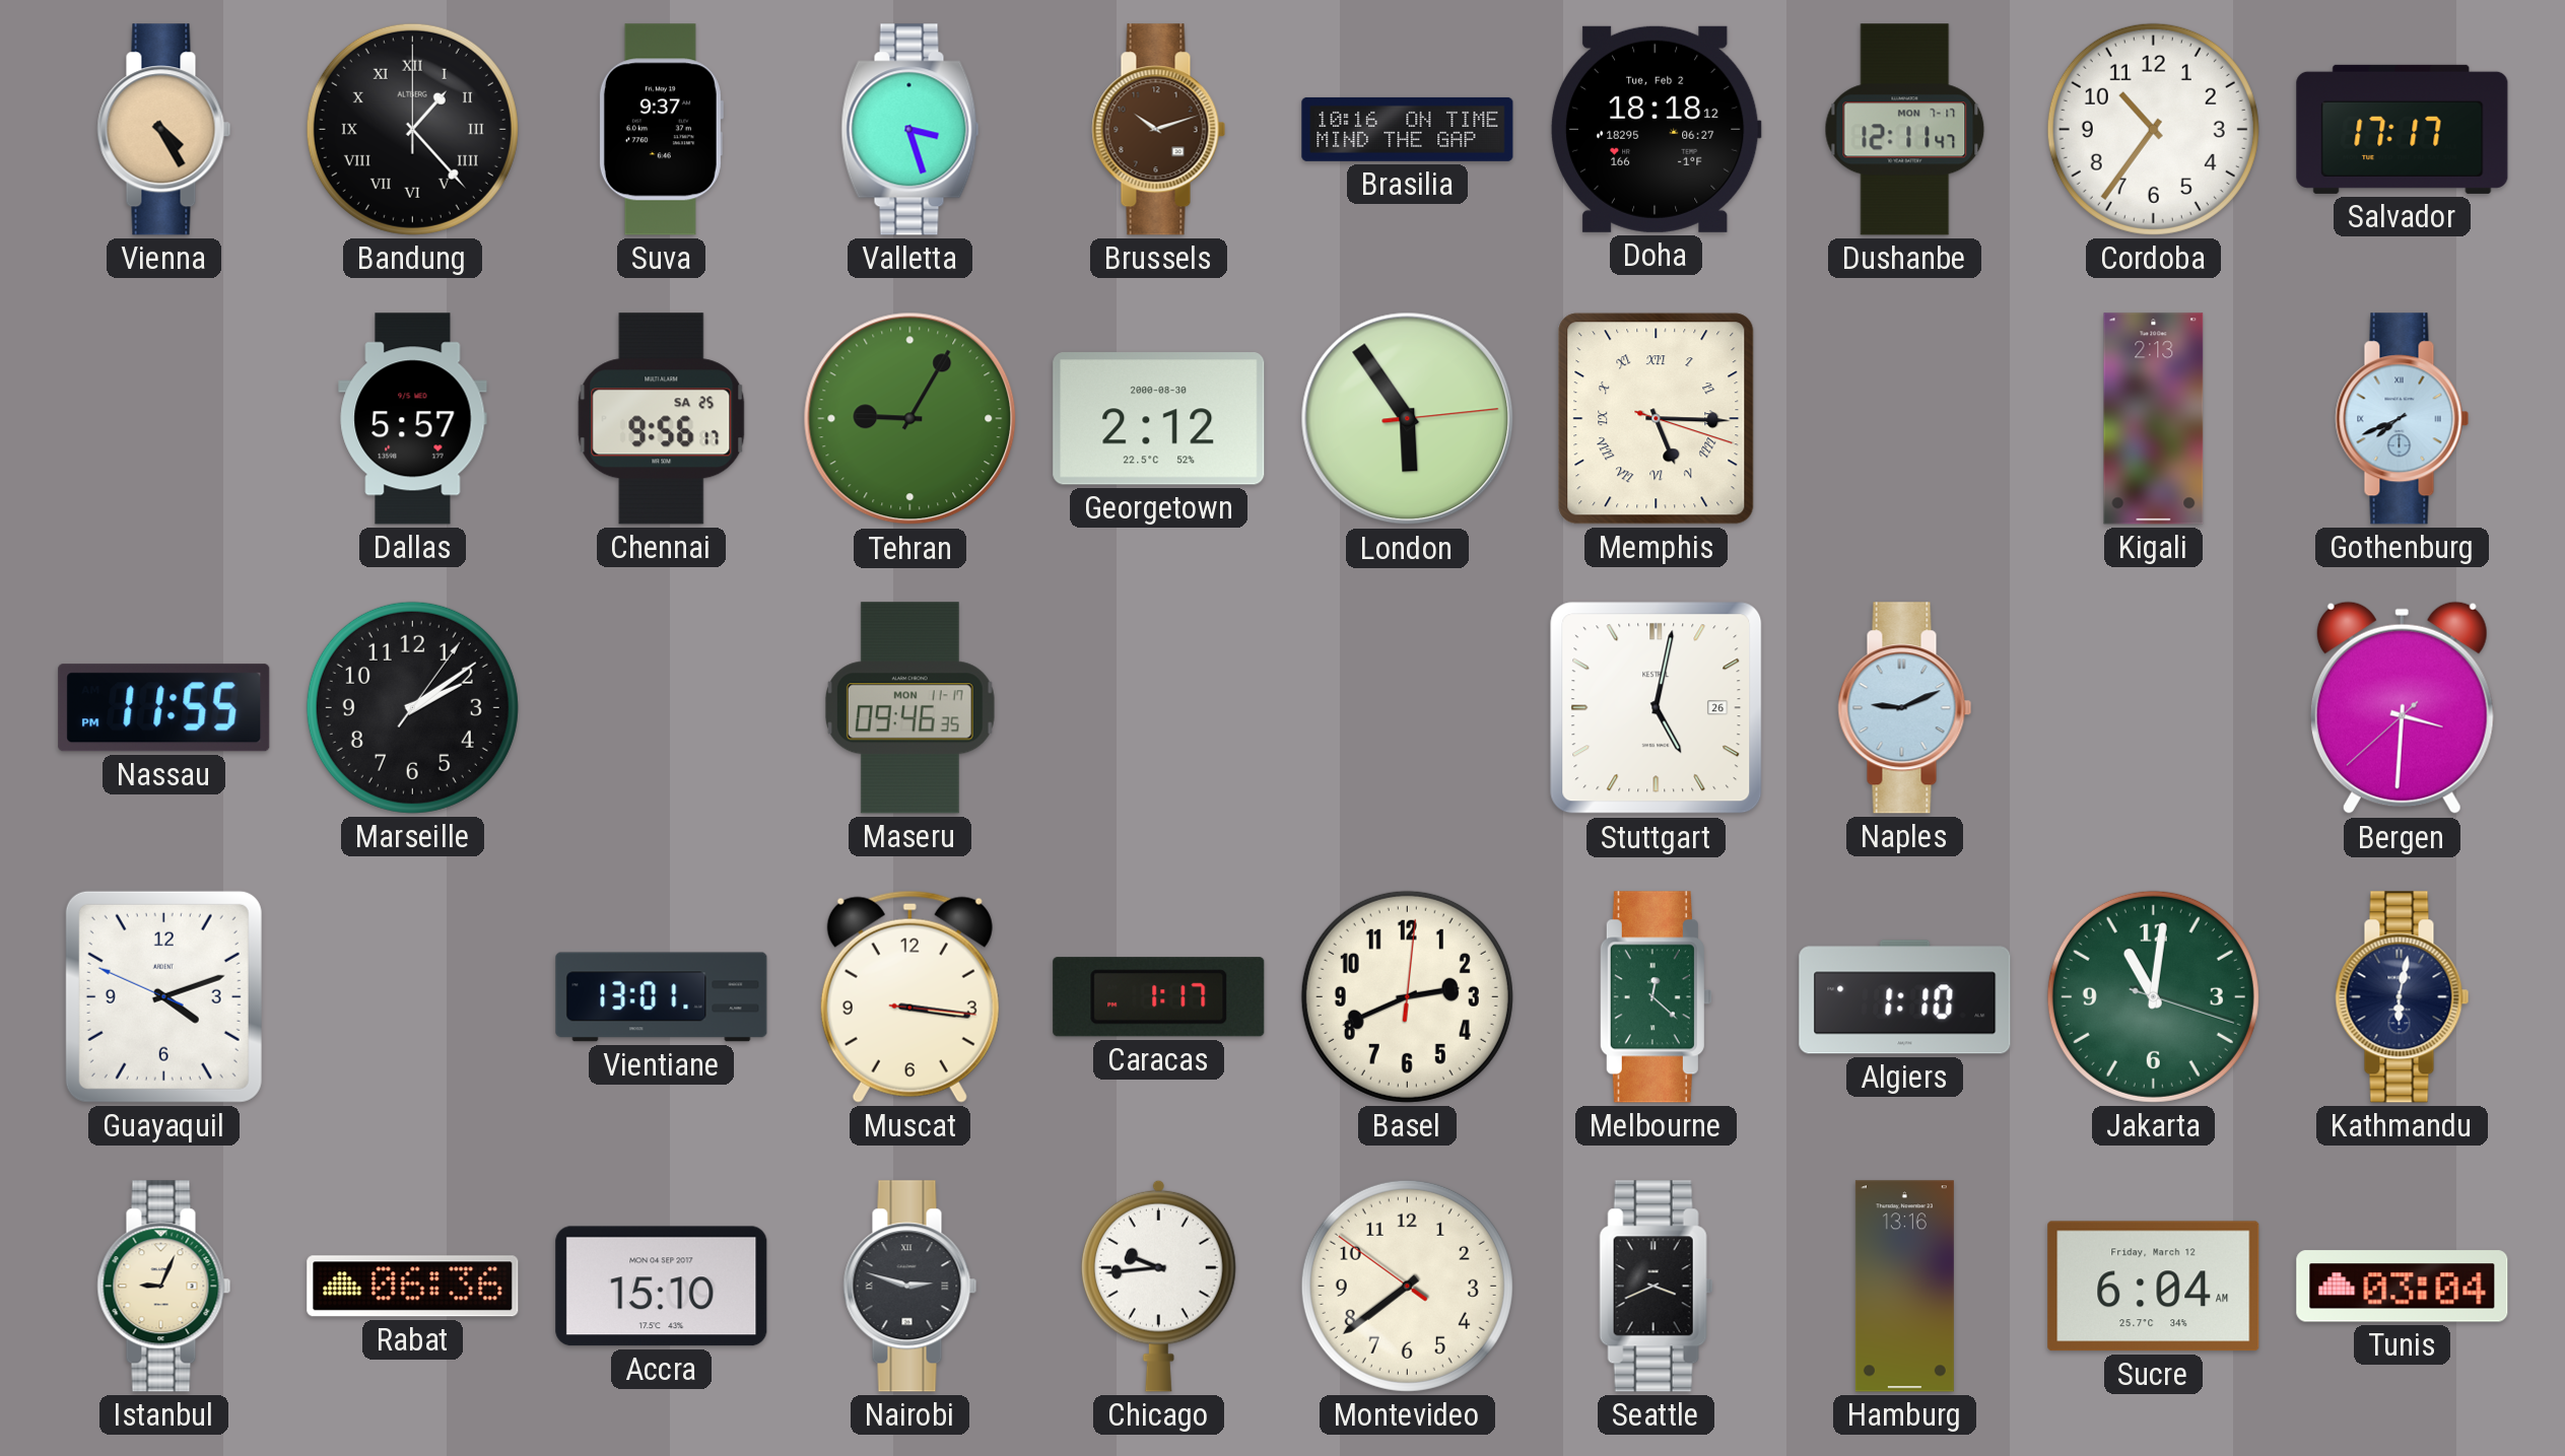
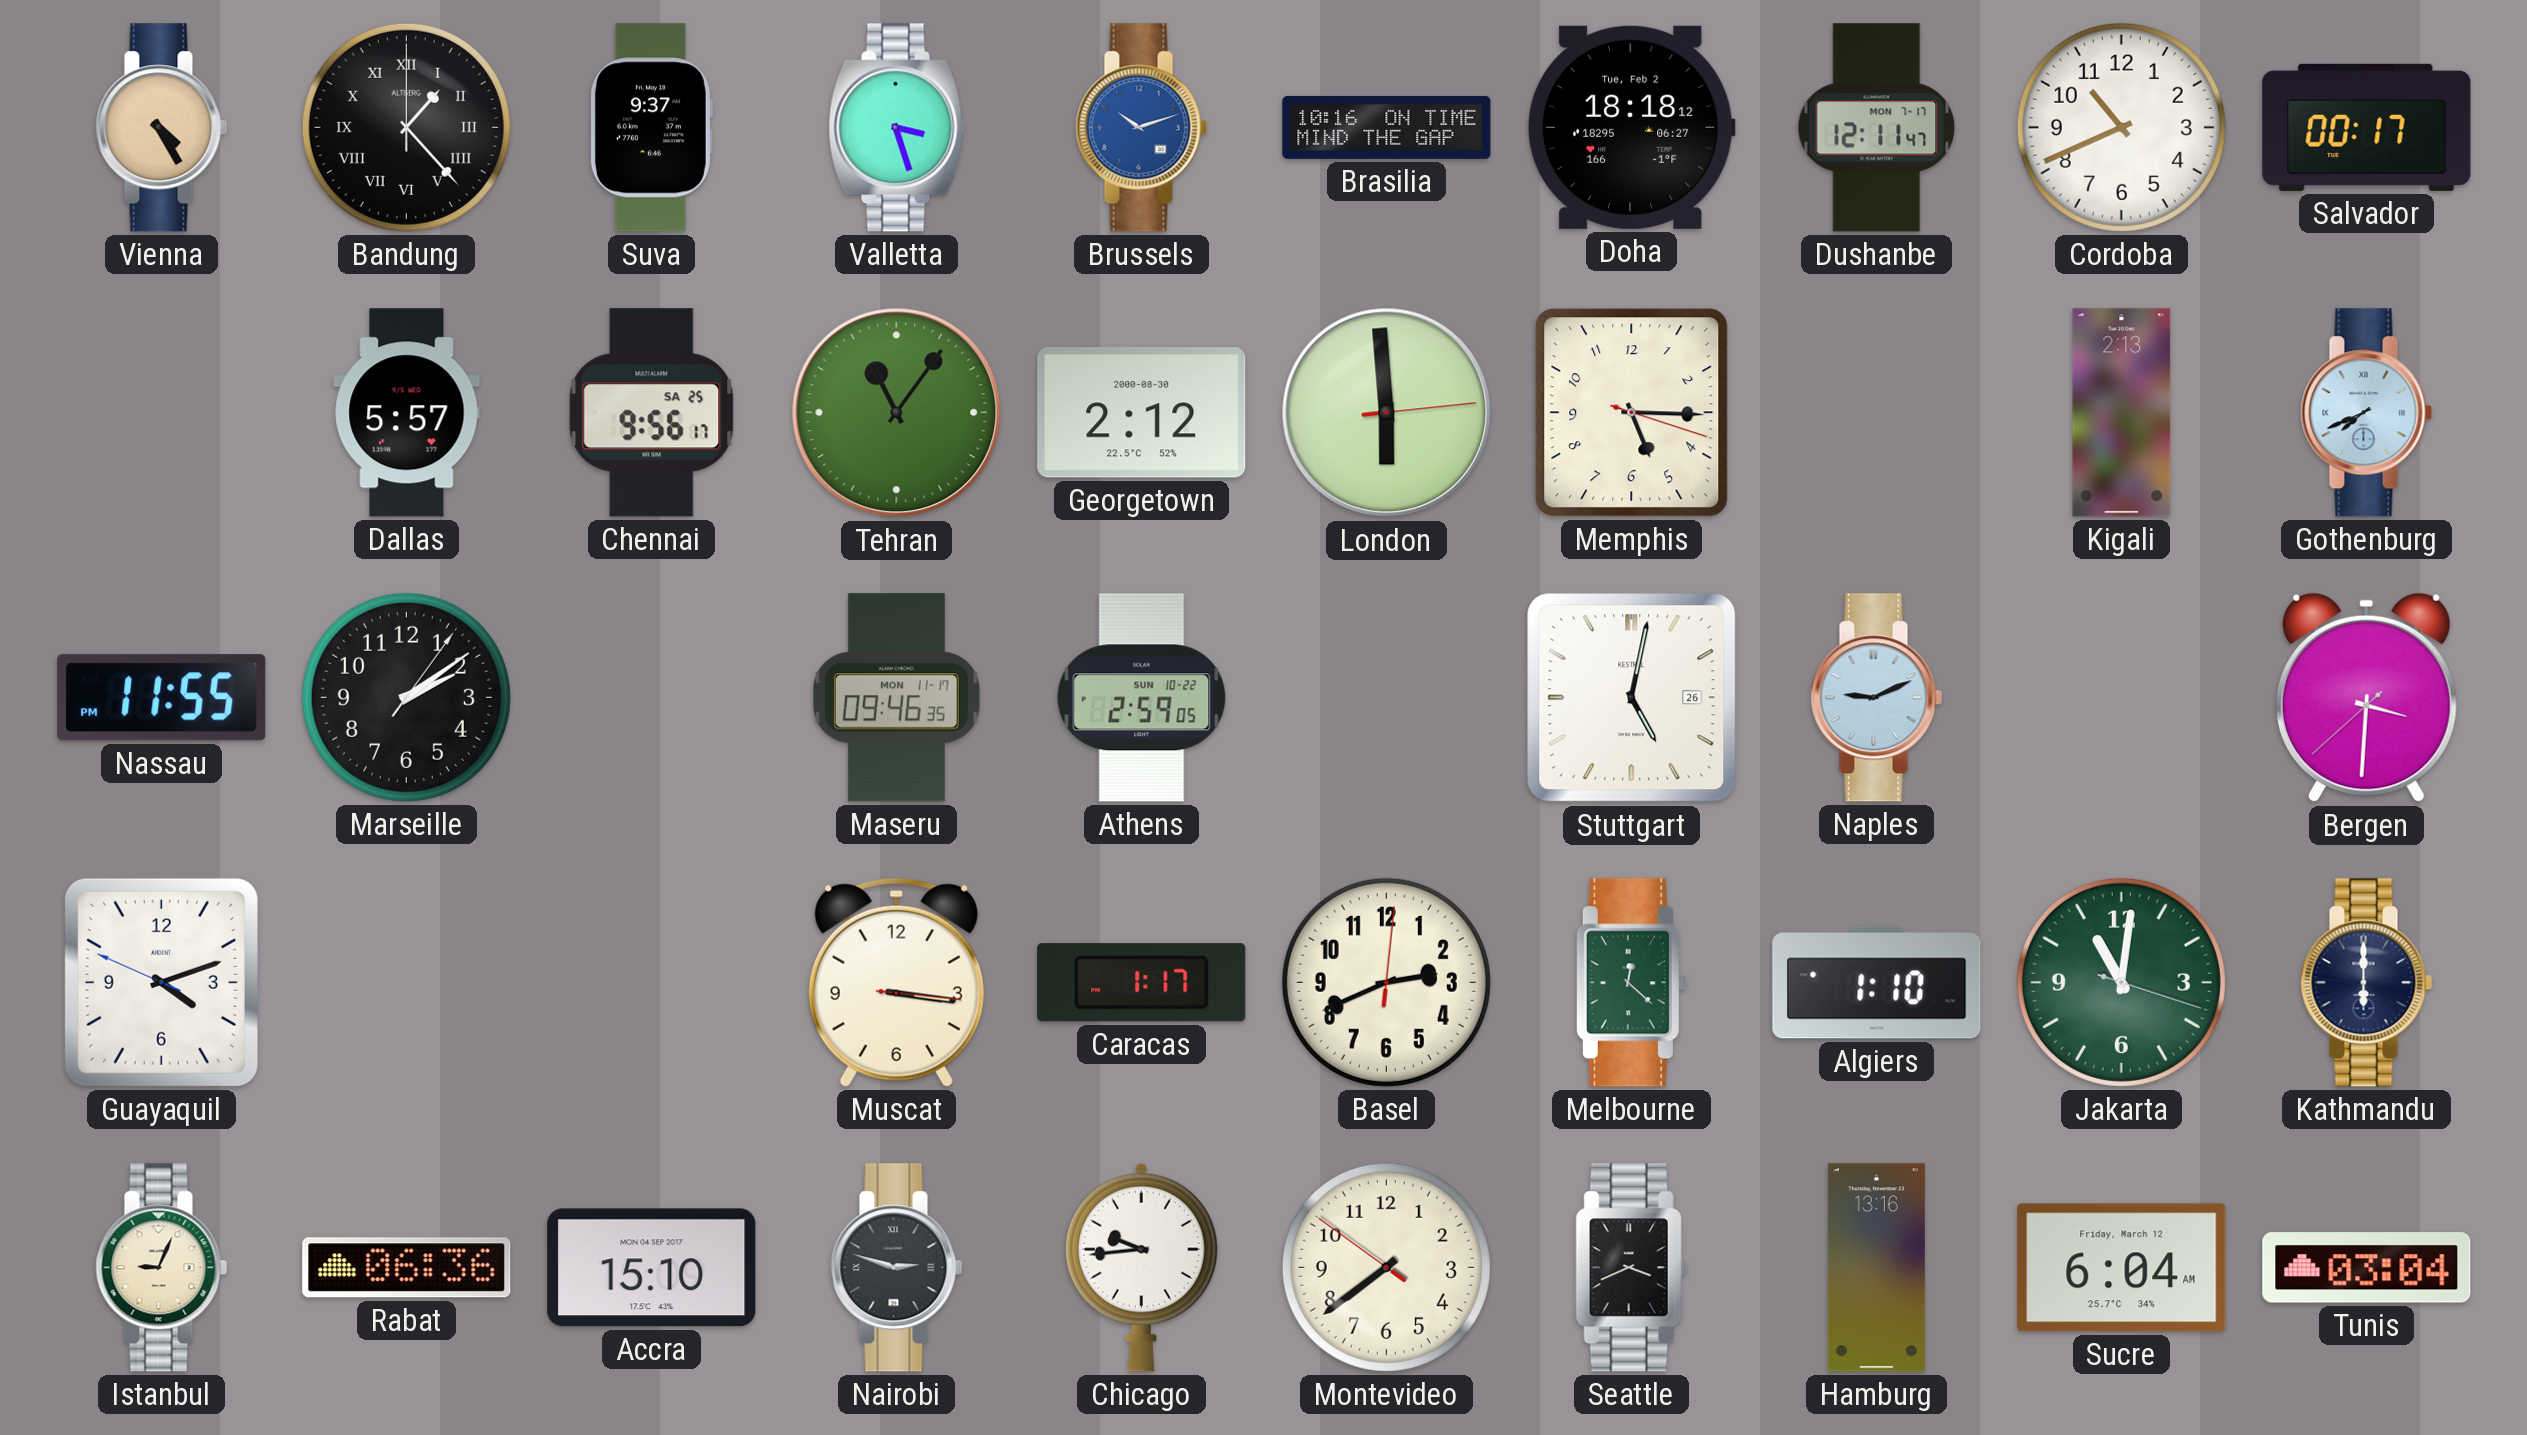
Brussels dial: brown -> blue (1142, 128)
Cordoba: 10:36 -> 10:41 (2121, 127)
Salvador: 17:17 -> 00:17 (2367, 127)
Tehran: 9:05 -> 11:06 (897, 413)
London: 5:54 -> 5:59 (1387, 413)
Memphis numerals: Roman -> Arabic (1632, 413)
Athens: none -> 2:59 (1142, 698)
Vientiane: 13:01 -> none (662, 997)
Kathmandu: 6:02 -> 6:00 (2367, 983)
